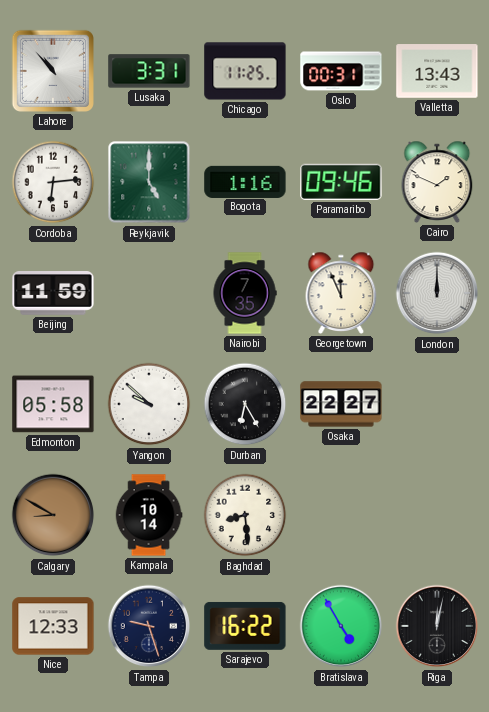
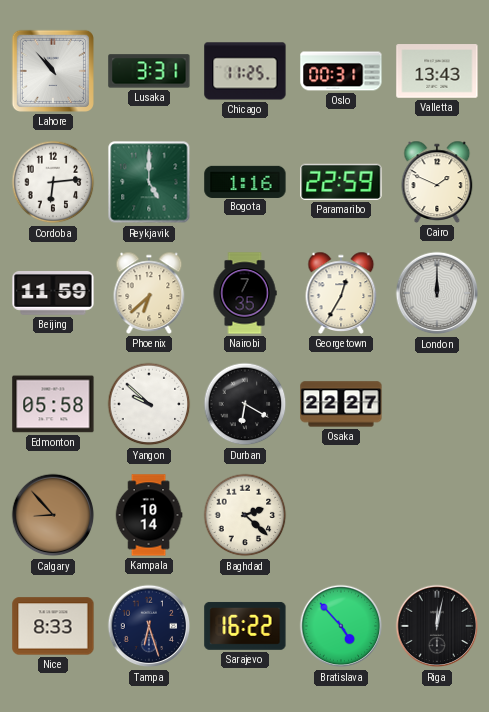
Paramaribo: 09:46 -> 22:59 (341, 182)
Phoenix: none -> 6:38 (149, 293)
Georgetown: 11:56 -> 12:35 (341, 293)
Durban: 6:25 -> 6:20 (245, 404)
Calgary: 8:50 -> 8:53 (53, 515)
Baghdad: 8:29 -> 2:22 (245, 515)
Nice: 12:33 -> 8:33 (53, 626)
Tampa: 9:27 -> 6:27 (149, 626)
Bratislava: 4:55 -> 4:53 (341, 626)
